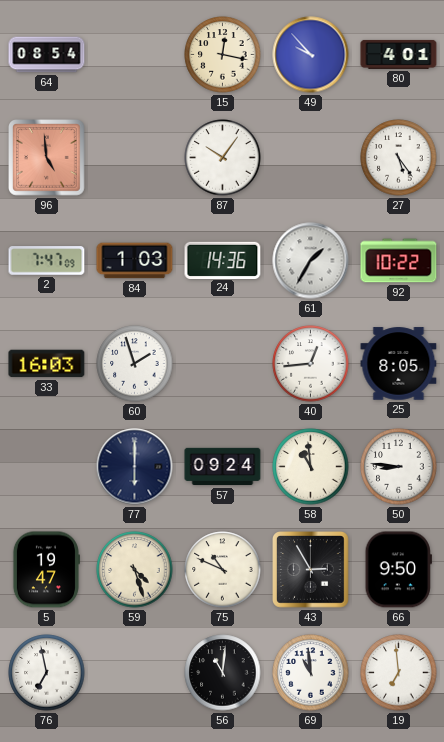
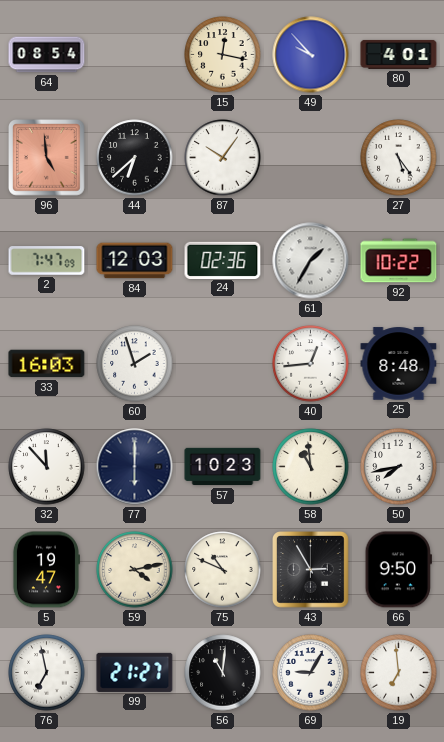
44: none -> 6:38 (135, 158)
84: 1:03 -> 12:03 (135, 261)
24: 14:36 -> 02:36 (223, 260)
25: 8:05 -> 8:48 (399, 364)
32: none -> 11:53 (47, 467)
57: 09:24 -> 10:23 (223, 467)
50: 8:46 -> 7:43 (399, 467)
59: 4:27 -> 4:13 (135, 570)
99: none -> 21:27 (135, 672)
69: 10:59 -> 9:05 (311, 673)
